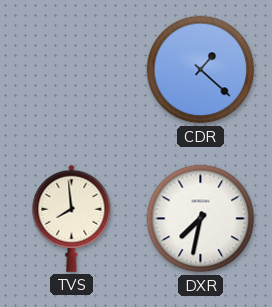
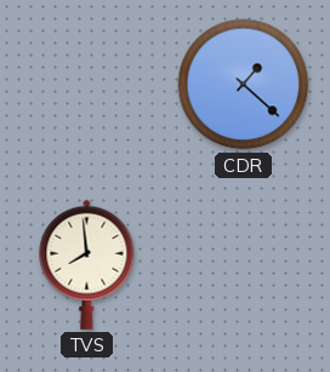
DXR: 7:32 -> none (201, 219)
